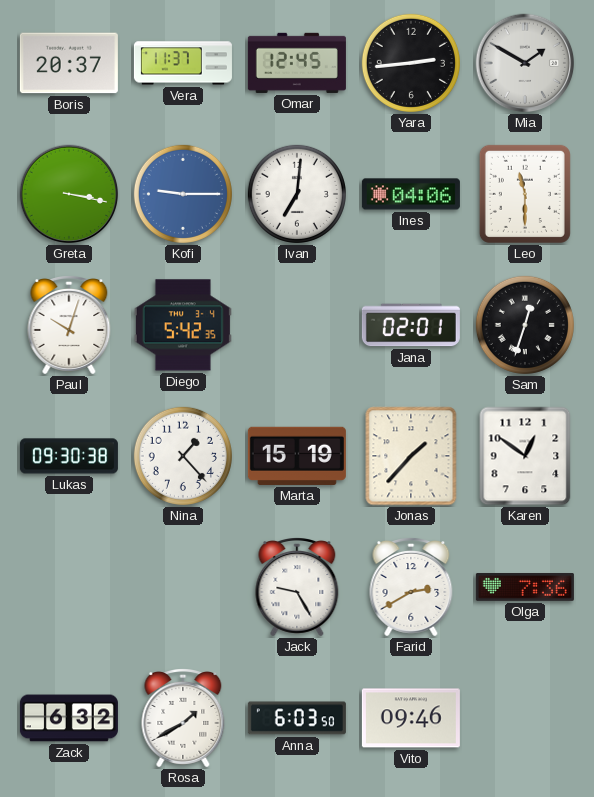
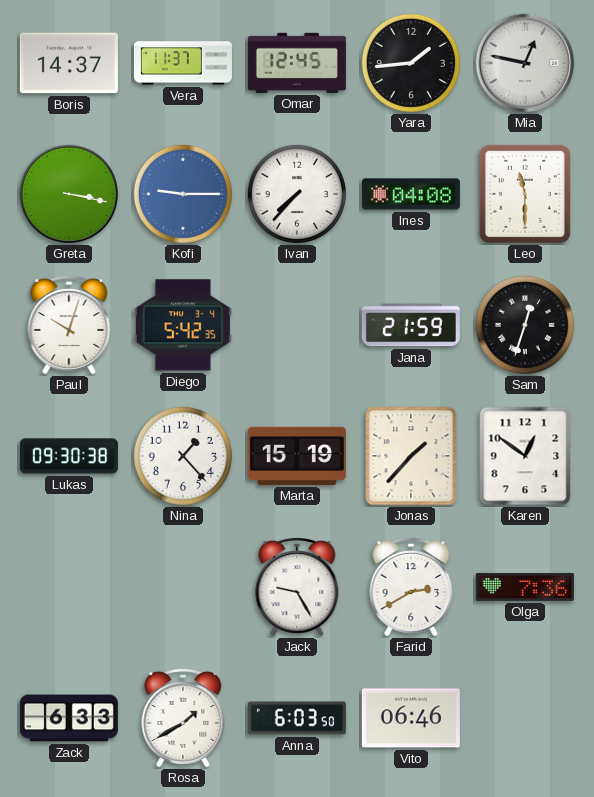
Boris: 20:37 -> 14:37 (69, 63)
Yara: 2:44 -> 1:44 (411, 63)
Mia: 1:50 -> 12:47 (525, 63)
Ivan: 7:01 -> 7:37 (297, 194)
Ines: 04:06 -> 04:08 (411, 194)
Jana: 02:01 -> 21:59 (411, 325)
Zack: 6:32 -> 6:33 (69, 718)
Vito: 09:46 -> 06:46 (411, 718)
